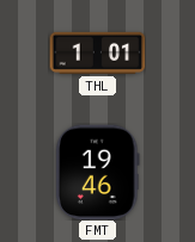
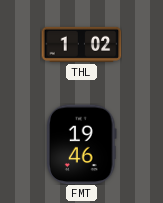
THL: 1:01 -> 1:02 (81, 44)
